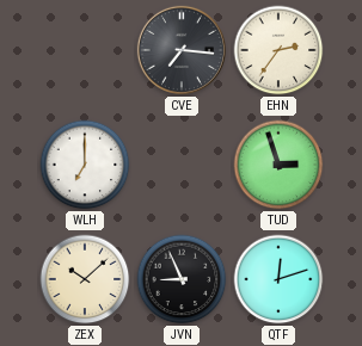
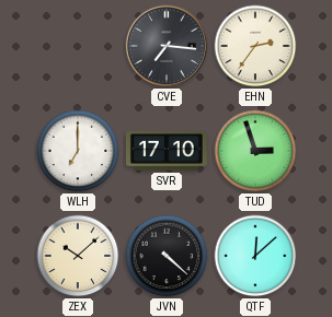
SVR: none -> 17:10 (167, 151)
JVN: 8:56 -> 4:22 (167, 256)
QTF: 12:12 -> 12:08 (255, 256)
